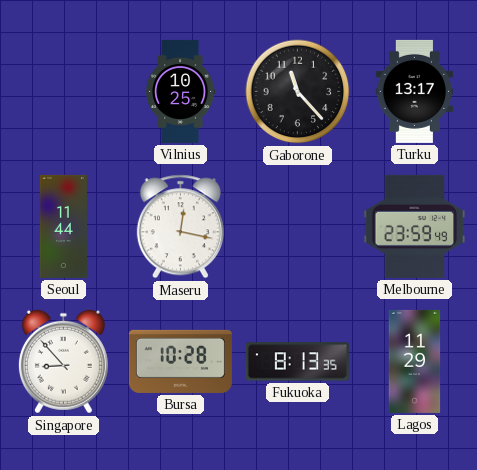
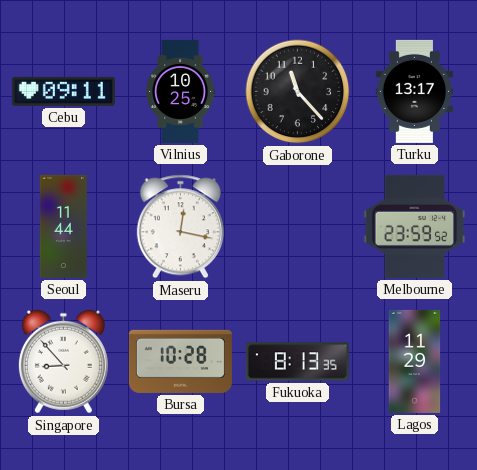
Cebu: none -> 09:11 (63, 91)
Melbourne: 23:59:49 -> 23:59:52 (415, 226)
